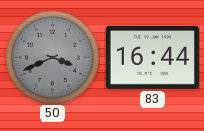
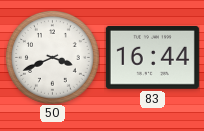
50 dial: grey -> white (52, 57)
